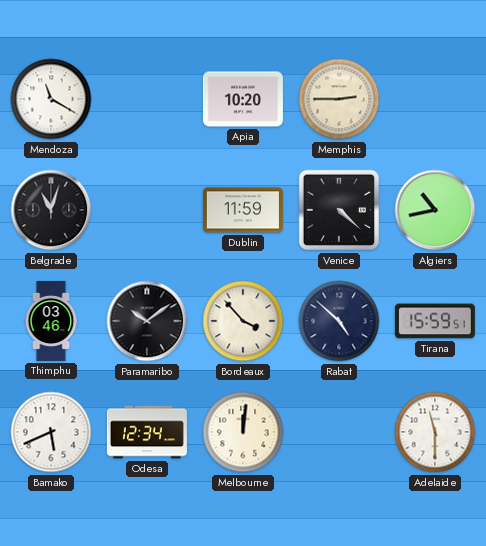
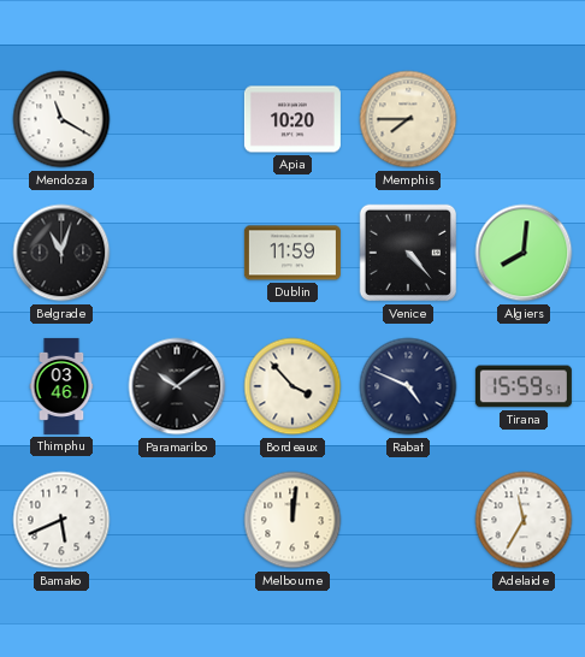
Memphis: 2:45 -> 7:45 (408, 119)
Venice: 4:22 -> 4:23 (408, 253)
Algiers: 10:43 -> 8:01 (524, 253)
Rabat: 4:52 -> 4:49 (408, 386)
Odesa: 12:34 -> none (147, 432)
Adelaide: 11:30 -> 11:35 (524, 520)
